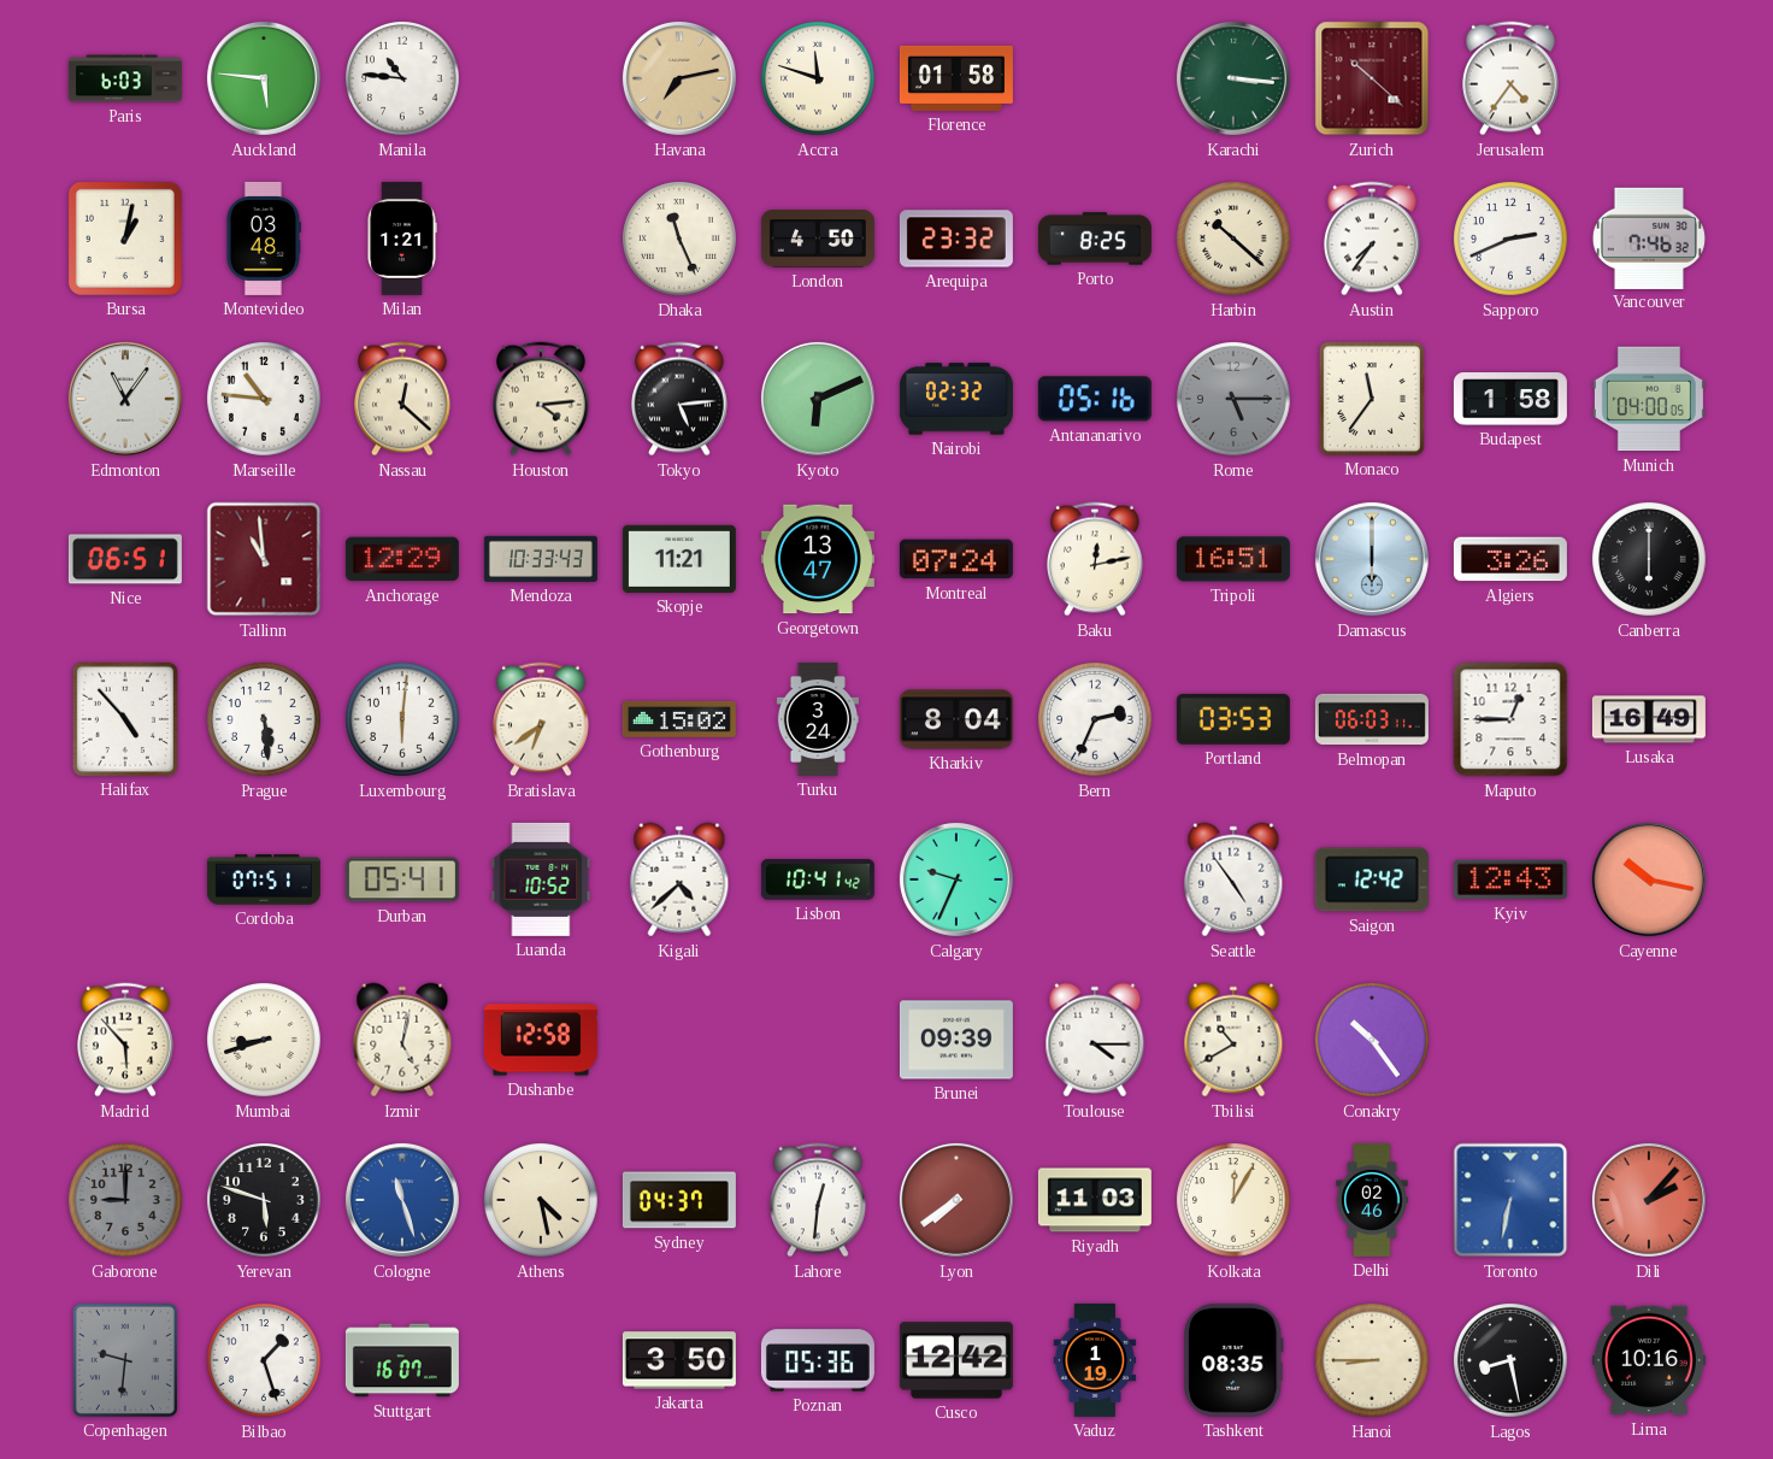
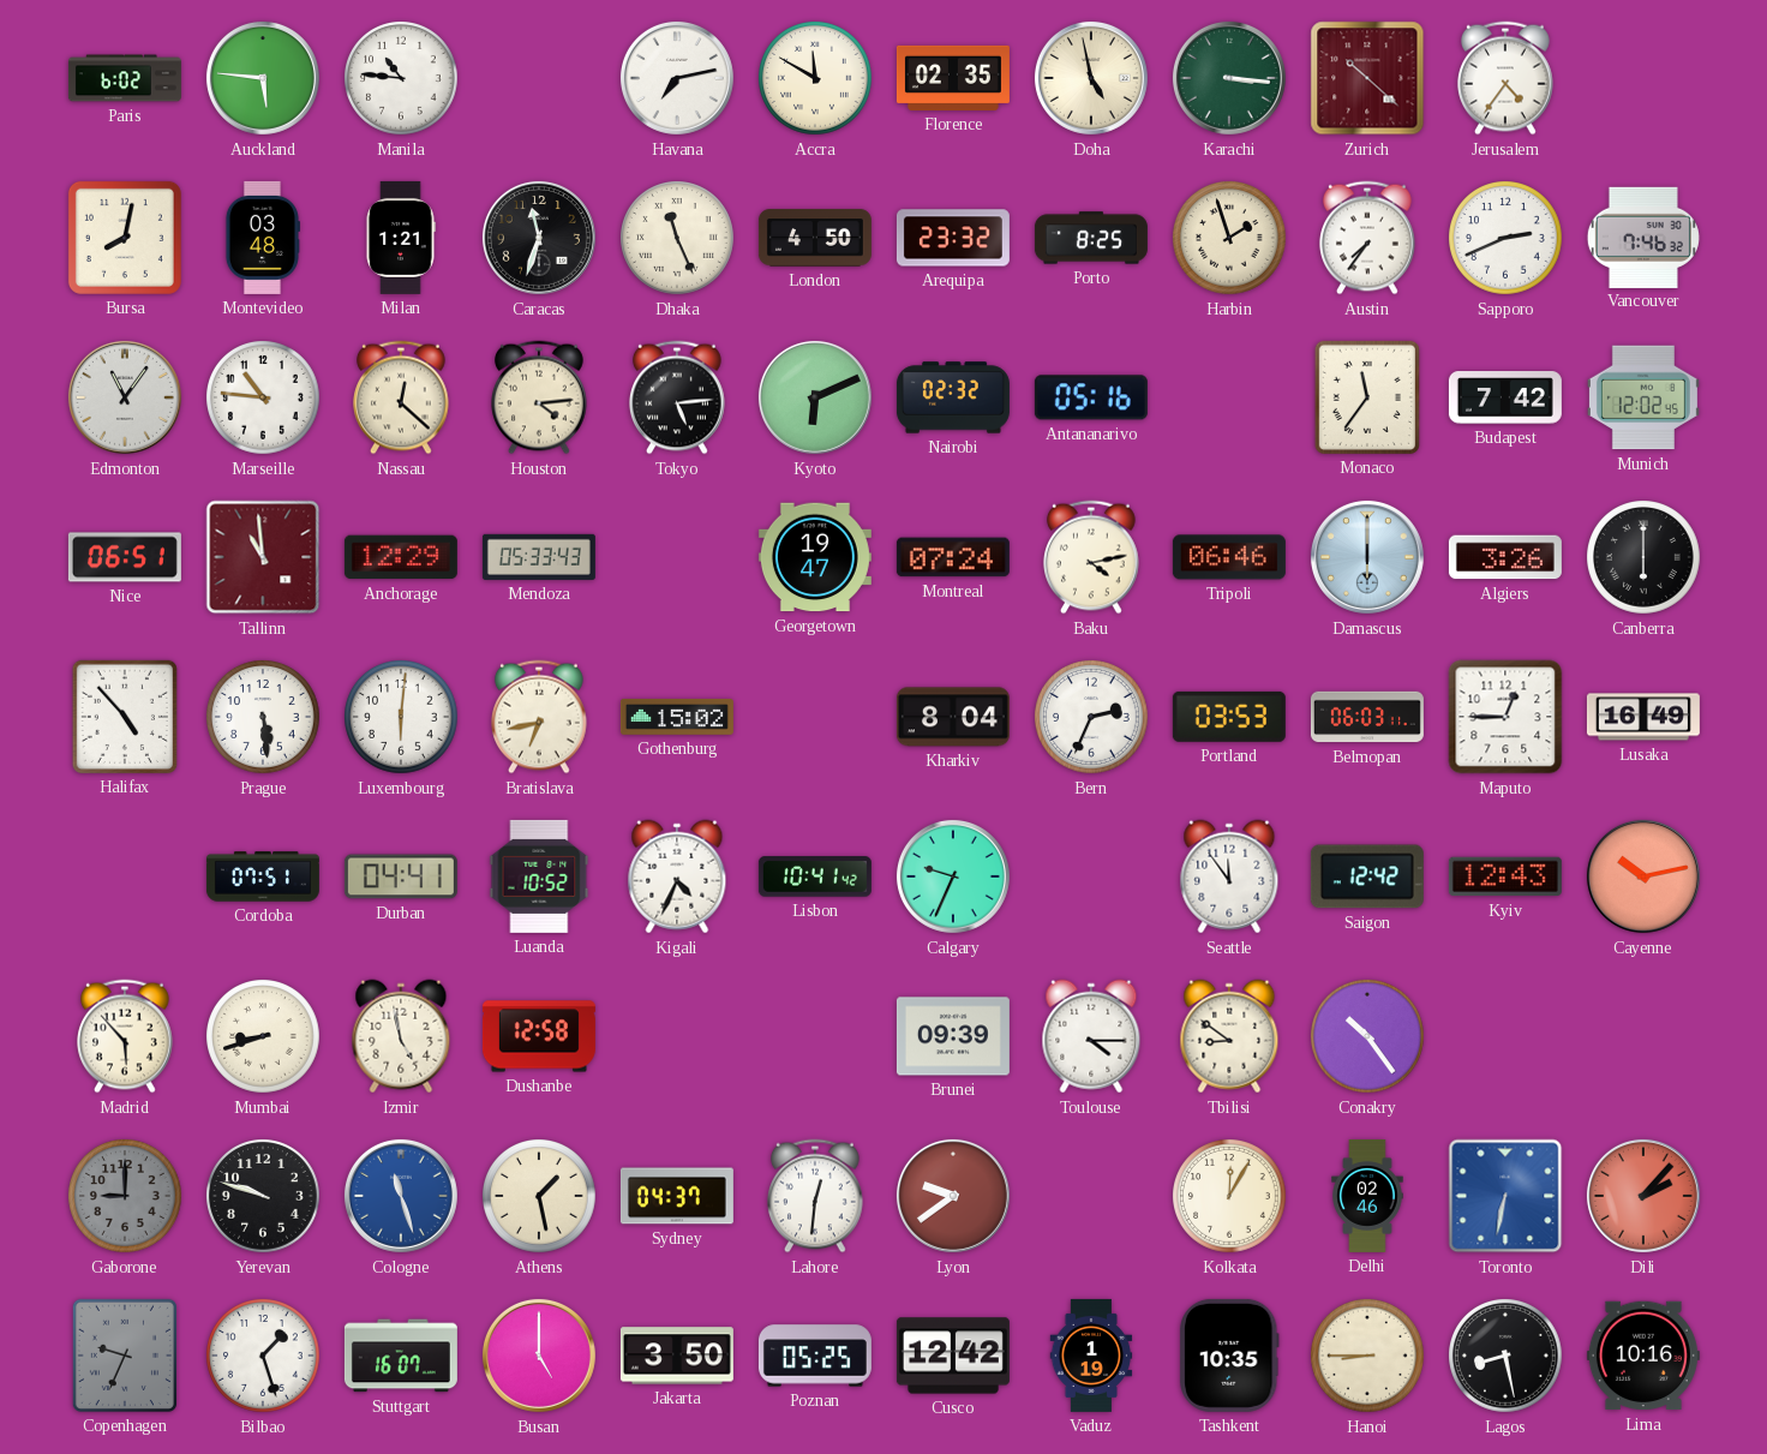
Paris: 6:03 -> 6:02 (125, 78)
Havana dial: champagne -> white (677, 78)
Accra: 11:48 -> 11:50 (816, 79)
Florence: 01:58 -> 02:35 (953, 78)
Doha: none -> 4:58 (1091, 78)
Bursa: 1:02 -> 8:02 (125, 238)
Caracas: none -> 11:33 (539, 238)
Harbin: 10:22 -> 1:57 (1230, 239)
Rome: 5:15 -> none (1235, 400)
Budapest: 1:58 -> 7:42 (1505, 397)
Munich: 04:00 -> 12:02 (1643, 397)
Mendoza: 10:33 -> 05:33 (539, 557)
Skopje: 11:21 -> none (679, 559)
Georgetown: 13:47 -> 19:47 (815, 557)
Baku: 12:13 -> 4:13 (1092, 557)
Tripoli: 16:51 -> 06:46 (1229, 557)
Bratislava: 6:39 -> 6:43 (540, 717)
Turku: 3:24 -> none (817, 719)
Durban: 05:41 -> 04:41 (401, 876)
Kigali: 4:38 -> 4:34 (677, 876)
Seattle: 4:54 -> 11:54 (1229, 876)
Cayenne: 10:17 -> 10:13 (1643, 876)
Izmir: 5:02 -> 4:58 (401, 1036)
Tbilisi: 10:40 -> 8:51 (1229, 1036)
Yerevan: 5:48 -> 9:48 (264, 1197)
Athens: 4:28 -> 1:28 (540, 1197)
Lyon: 7:39 -> 9:39 (953, 1196)
Riyadh: 11:03 -> none (1095, 1200)
Copenhagen: 9:31 -> 9:34 (125, 1356)
Busan: none -> 5:00 (539, 1356)
Poznan: 05:36 -> 05:25 (815, 1356)
Tashkent: 08:35 -> 10:35 (1229, 1356)
